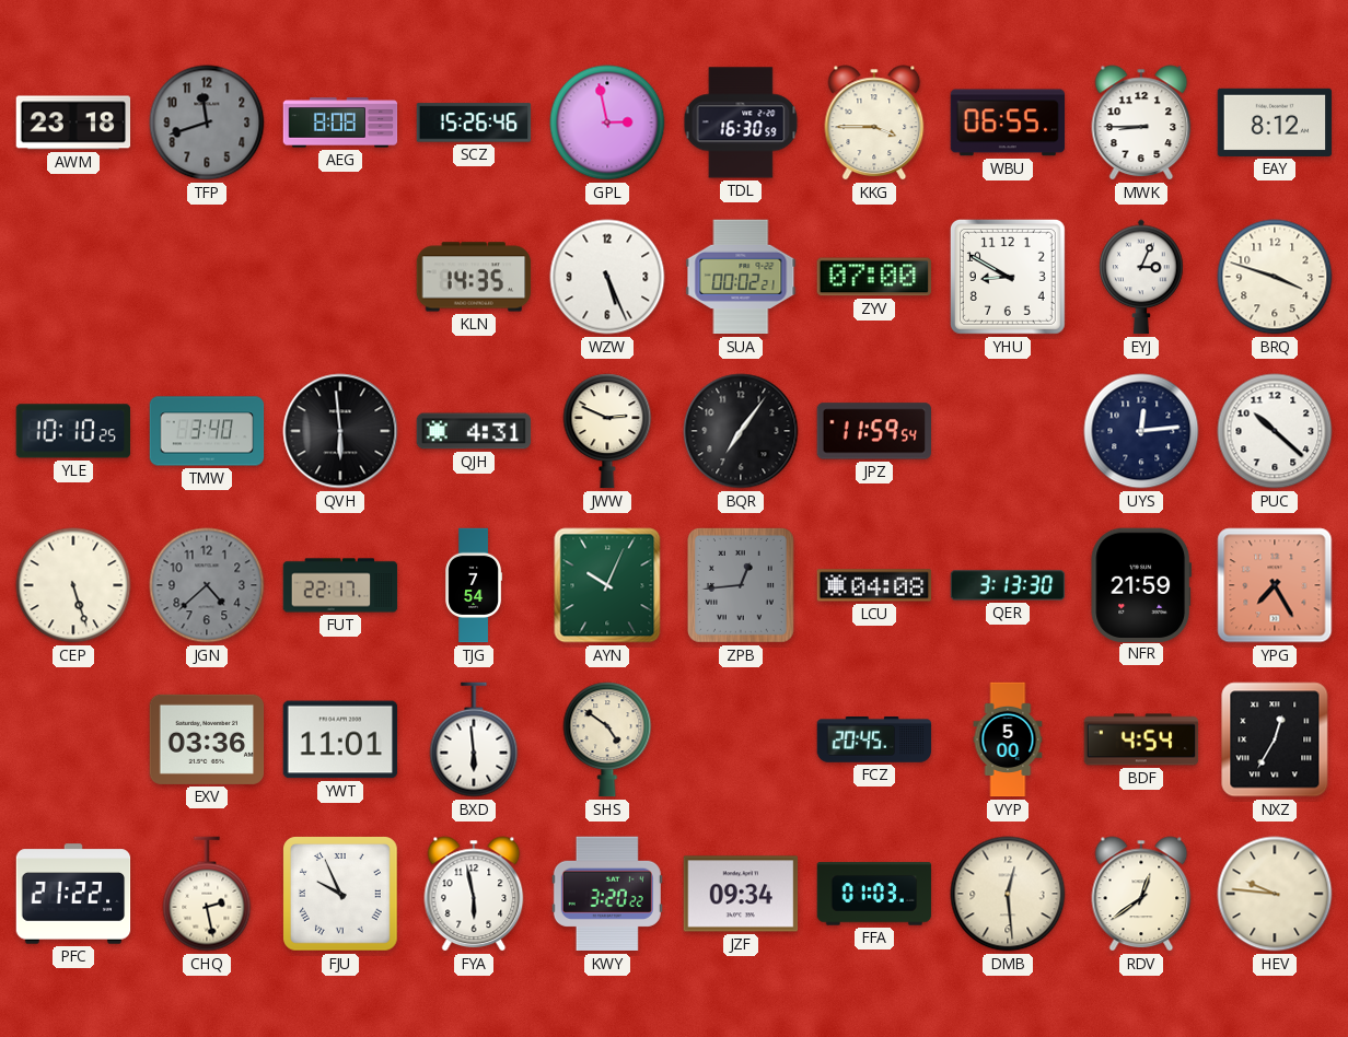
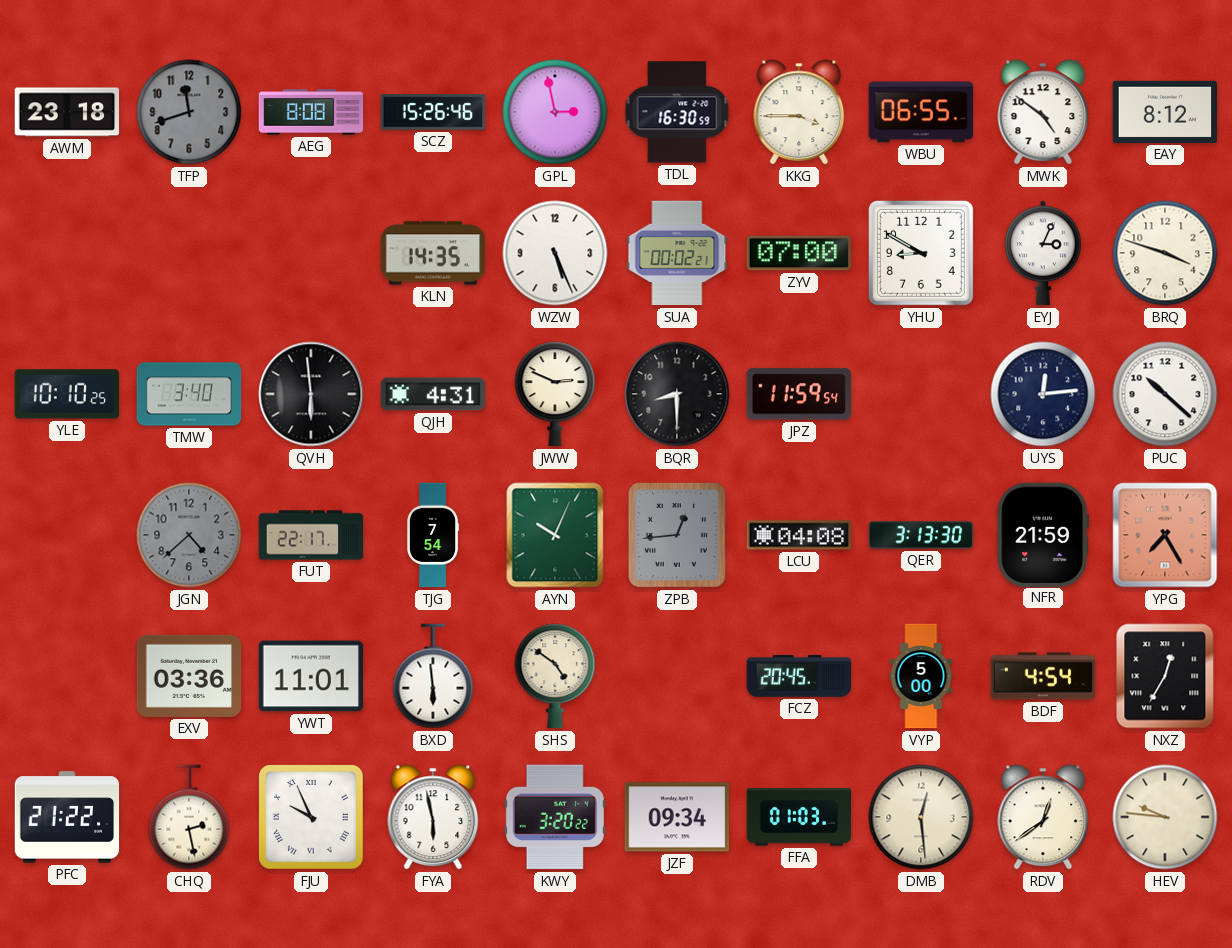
MWK: 8:45 -> 4:51 (1043, 112)
BQR: 7:06 -> 8:30 (677, 394)
CEP: 5:27 -> none (73, 585)
